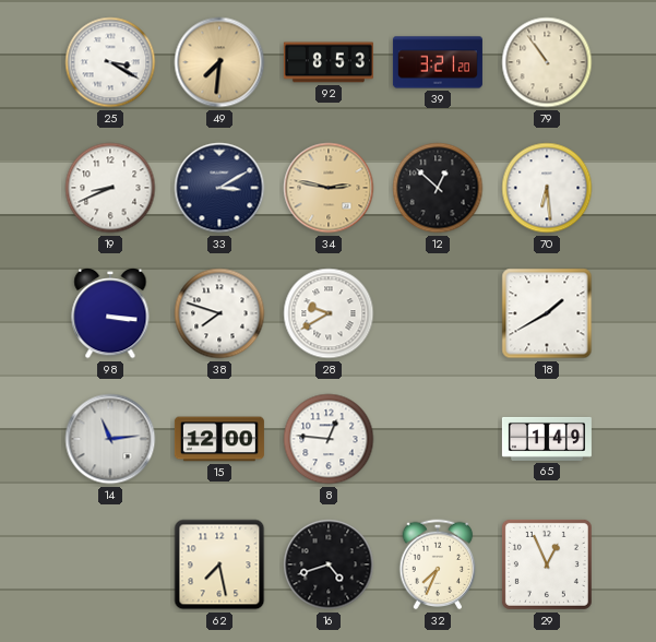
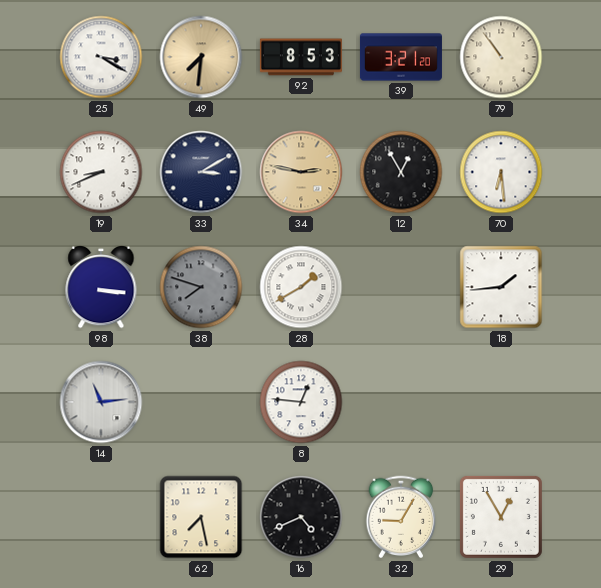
12: 12:52 -> 12:55 (401, 172)
38 dial: white -> grey (201, 287)
28: 9:40 -> 1:40 (301, 287)
18: 1:40 -> 1:44 (501, 287)
15: 12:00 -> none (219, 439)
65: 1:49 -> none (547, 439)
16: 4:42 -> 4:41 (301, 517)
32: 7:34 -> 9:05 (401, 517)
29: 12:56 -> 12:55 (501, 517)
